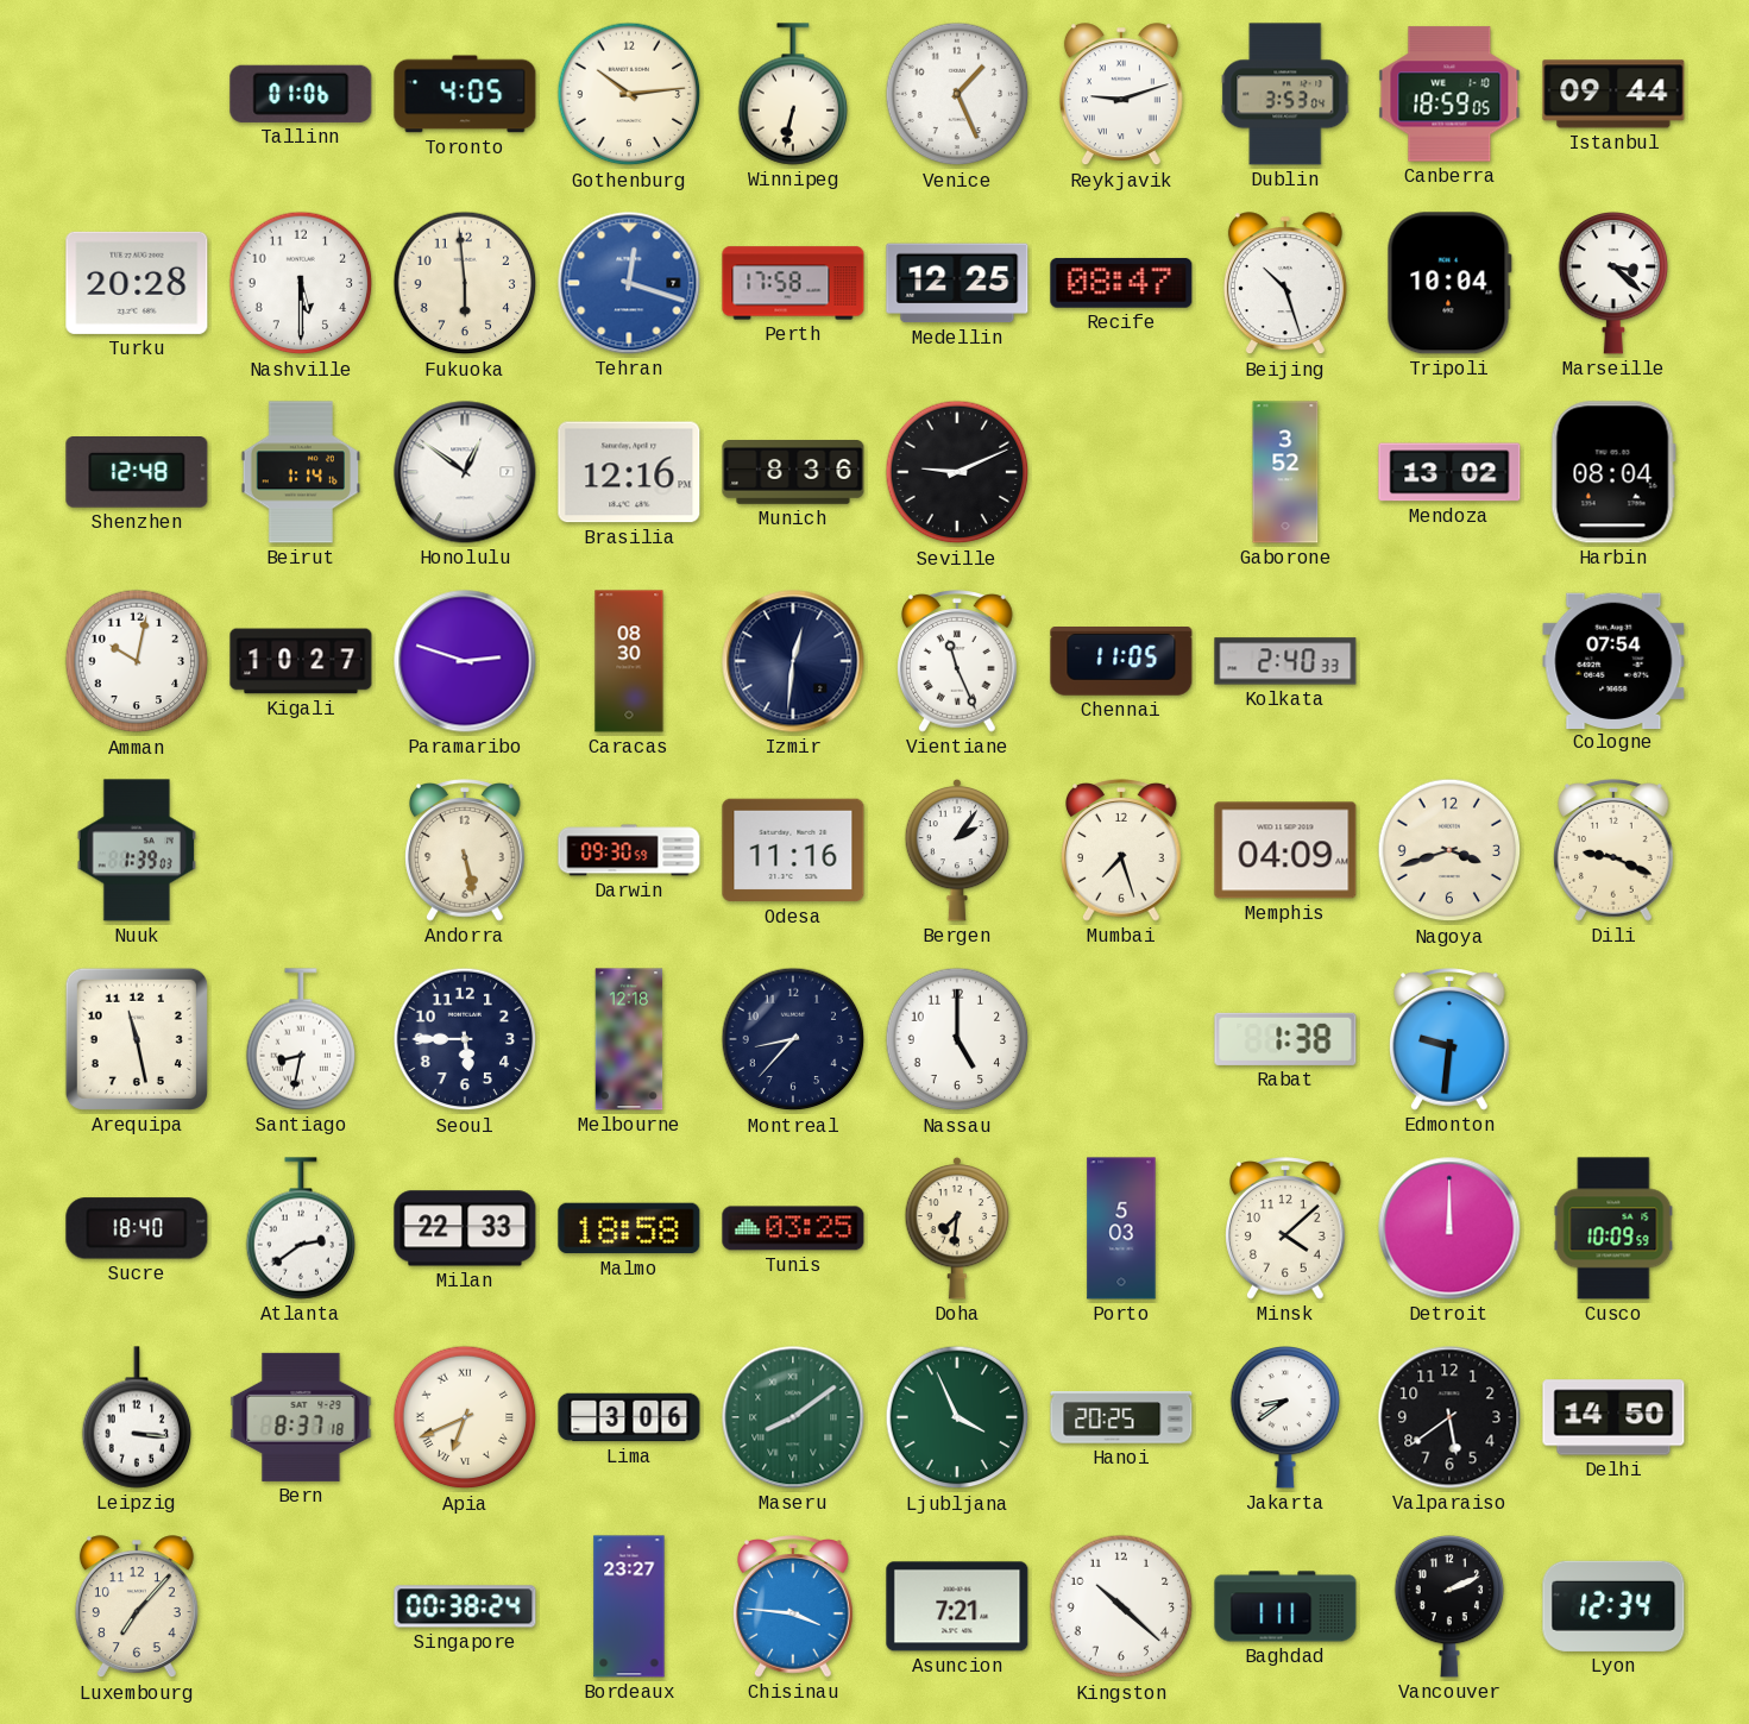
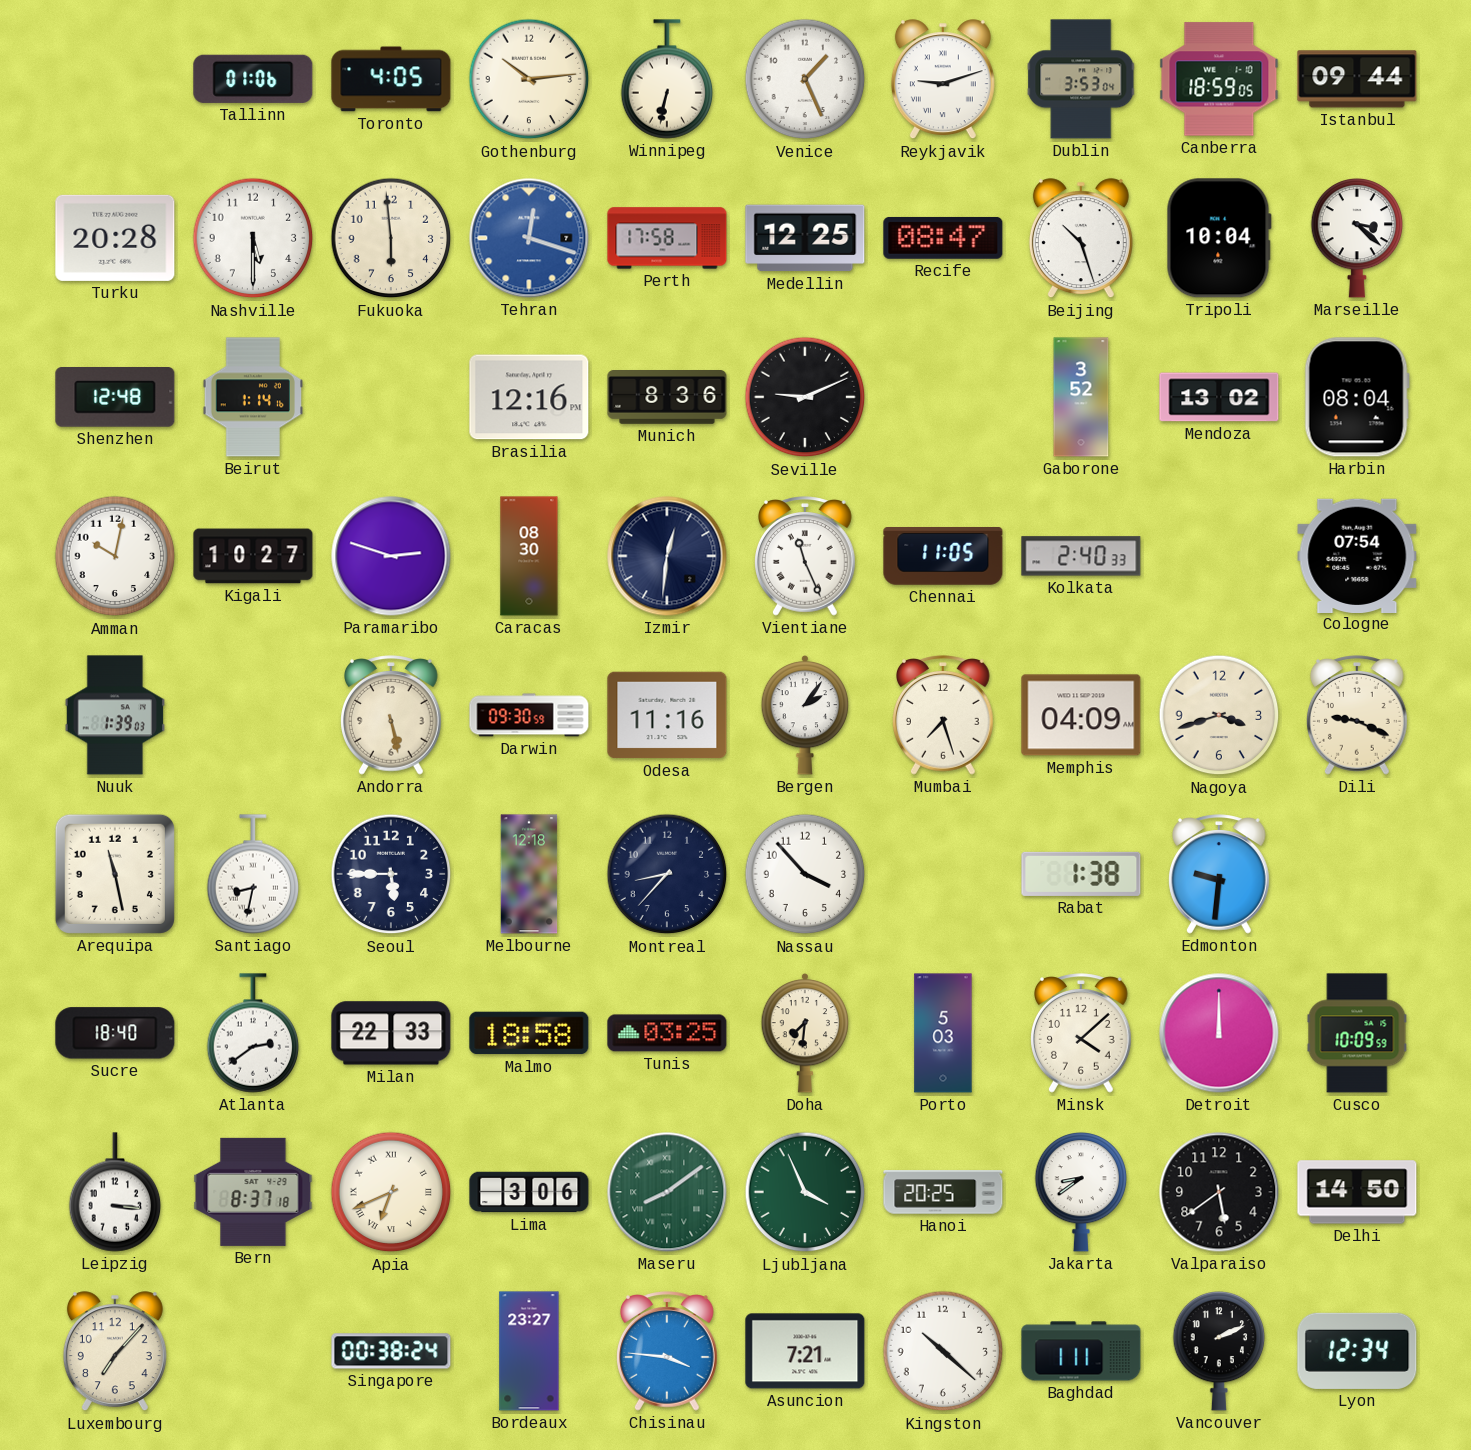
Honolulu: 12:51 -> none (465, 472)
Nassau: 5:00 -> 3:53 (805, 874)
